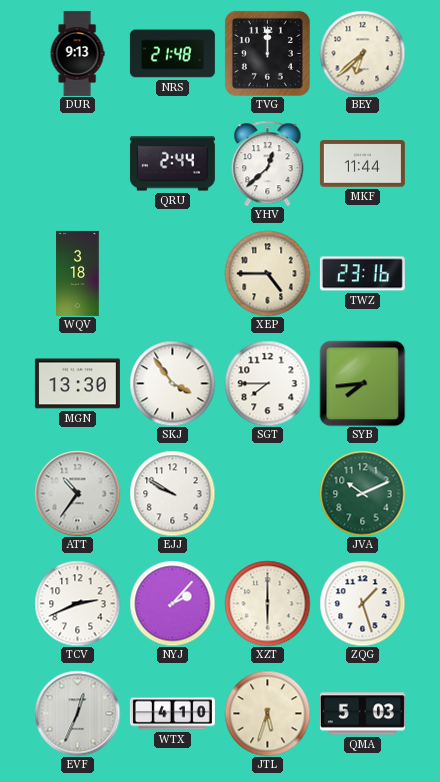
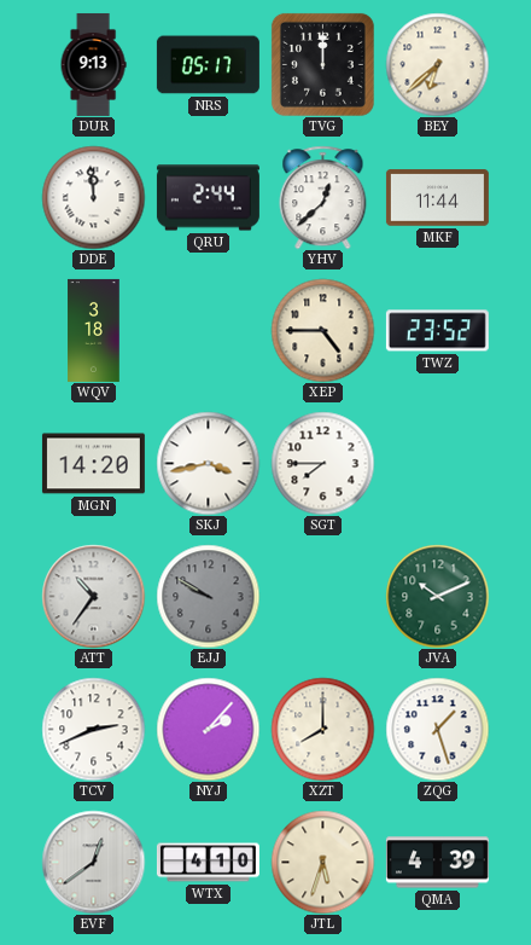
NRS: 21:48 -> 05:17 (208, 65)
DDE: none -> 11:59 (93, 197)
TWZ: 23:16 -> 23:52 (437, 331)
MGN: 13:30 -> 14:20 (93, 464)
SKJ: 3:54 -> 3:43 (208, 463)
SYB: 7:44 -> none (362, 383)
EJJ dial: white -> grey (208, 596)
XZT: 6:00 -> 8:00 (322, 729)
EVF: 12:34 -> 12:39 (93, 862)
QMA: 5:03 -> 4:39 (437, 863)
